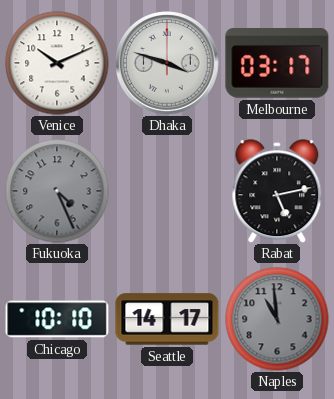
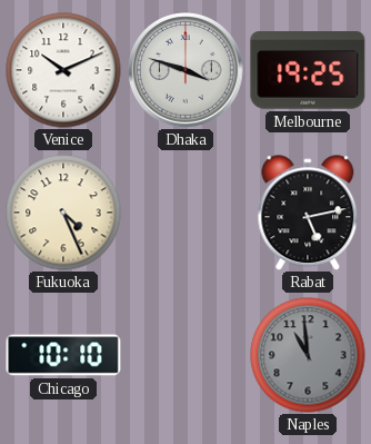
Melbourne: 03:17 -> 19:25 (308, 70)
Fukuoka dial: grey -> cream (63, 213)
Seattle: 14:17 -> none (167, 319)
